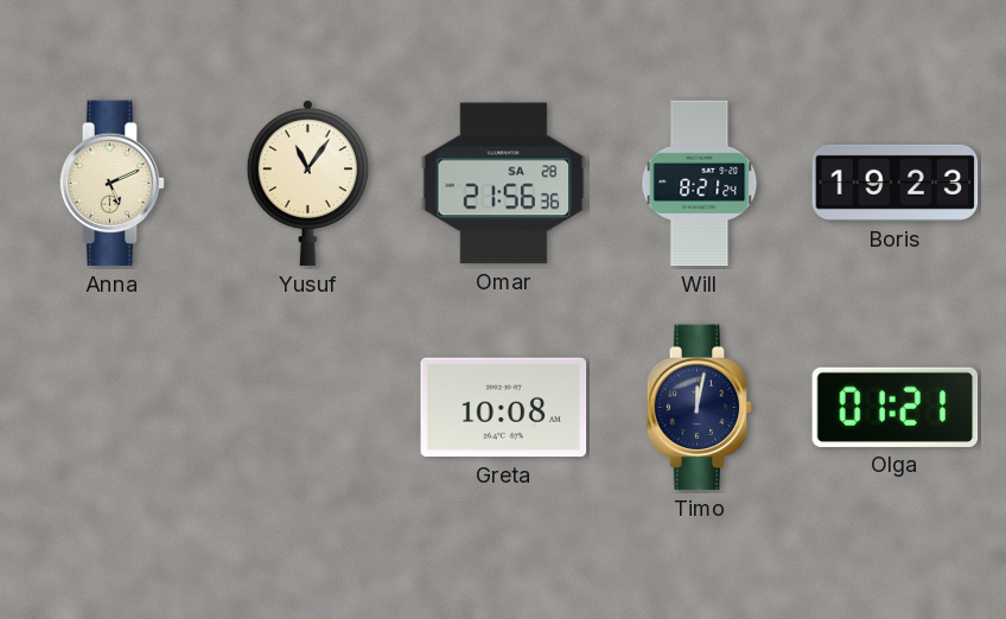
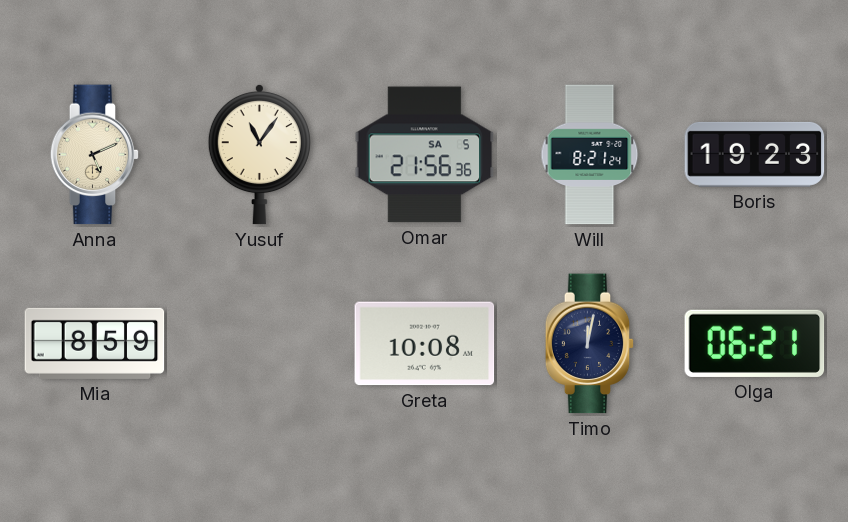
Omar date: SA 28 -> SA 5 (425, 155)
Mia: none -> 8:59 (95, 343)
Olga: 01:21 -> 06:21 (755, 343)
